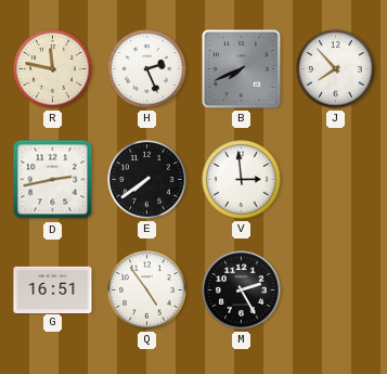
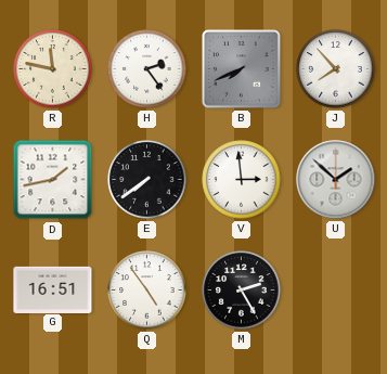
H: 2:26 -> 2:24 (147, 69)
D: 2:43 -> 1:43 (53, 180)
U: none -> 1:52 (336, 180)
